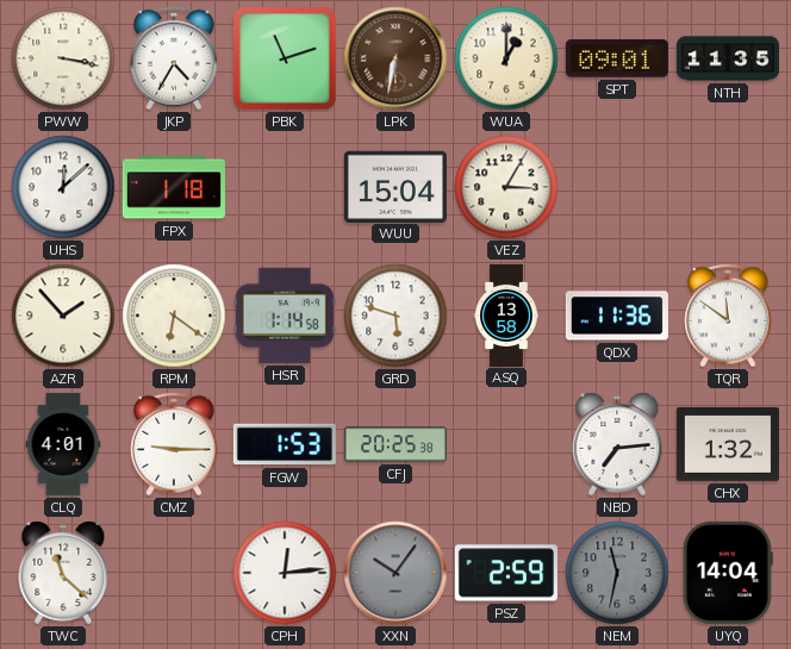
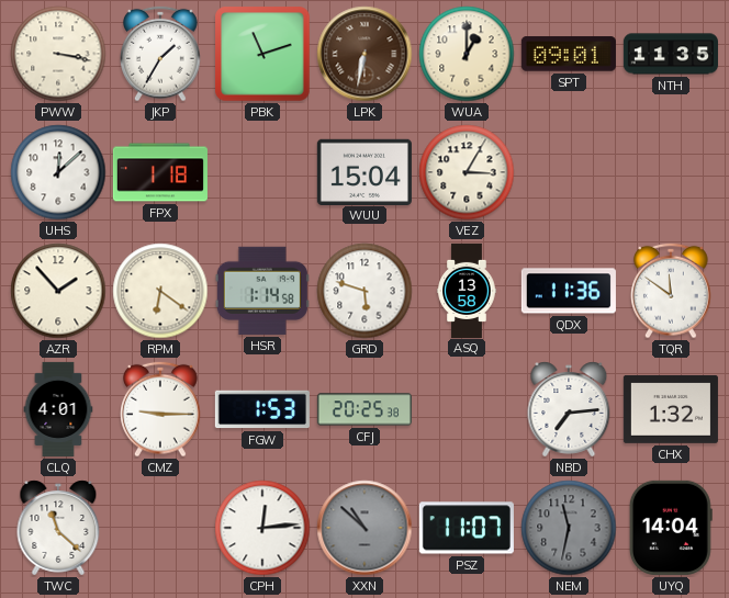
JKP: 4:35 -> 1:35 (161, 54)
XXN: 10:06 -> 10:52 (365, 528)
PSZ: 2:59 -> 11:07 (467, 528)
